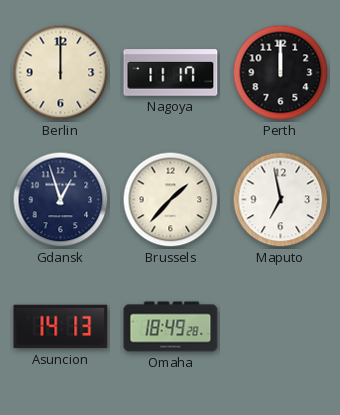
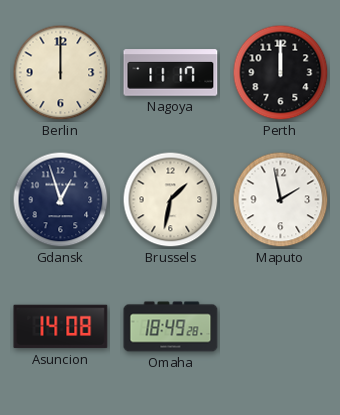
Brussels: 1:37 -> 1:32 (171, 200)
Maputo: 6:58 -> 1:58 (281, 200)
Asuncion: 14:13 -> 14:08 (61, 327)
